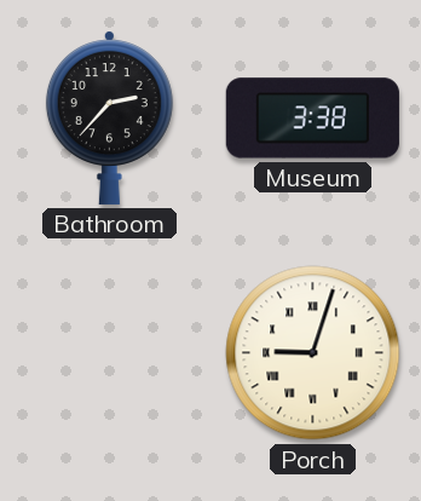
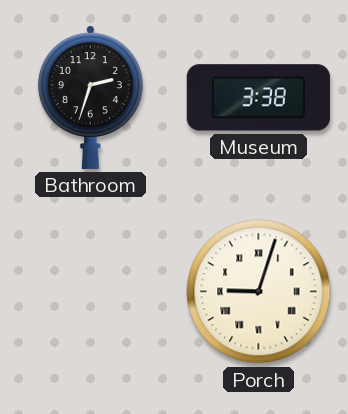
Bathroom: 2:37 -> 2:33 (90, 97)
